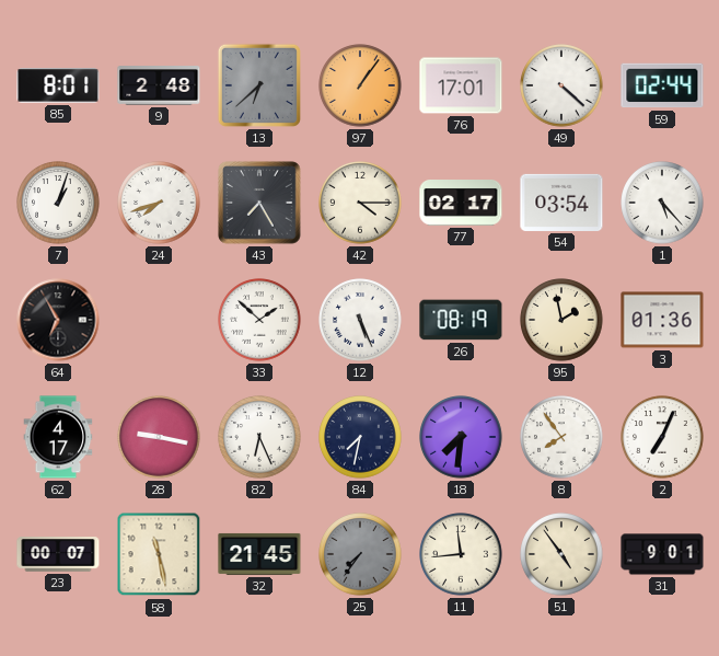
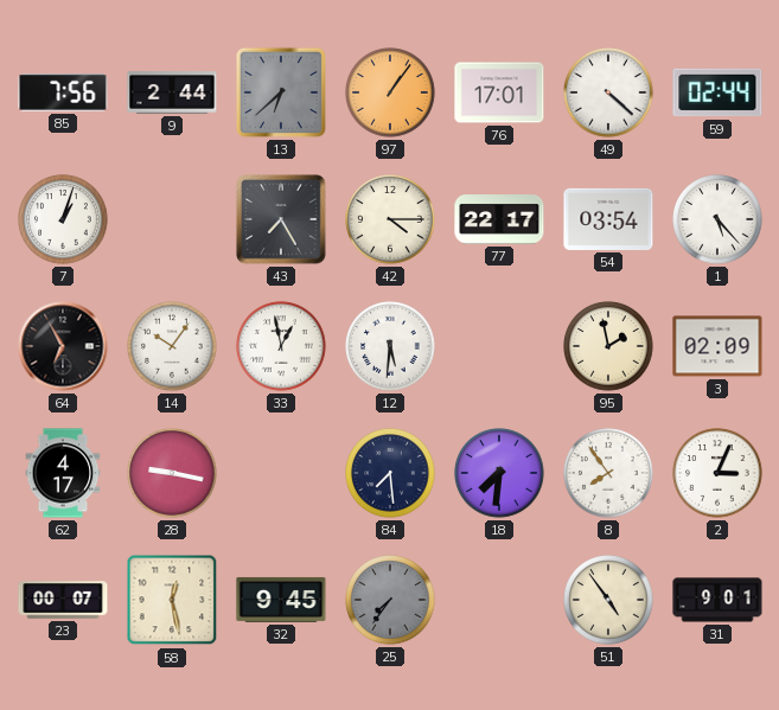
85: 8:01 -> 7:56 (63, 92)
9: 2:48 -> 2:44 (172, 92)
24: 7:42 -> none (159, 203)
77: 02:17 -> 22:17 (499, 220)
14: none -> 10:06 (172, 346)
33: 1:52 -> 12:58 (281, 346)
12: 5:26 -> 5:31 (390, 346)
26: 08:19 -> none (461, 320)
3: 01:36 -> 02:09 (717, 346)
82: 6:26 -> none (259, 437)
84: 7:32 -> 7:29 (390, 473)
2: 7:04 -> 3:04 (717, 473)
58: 11:28 -> 12:28 (172, 600)
32: 21:45 -> 9:45 (281, 600)
11: 11:44 -> none (461, 554)
